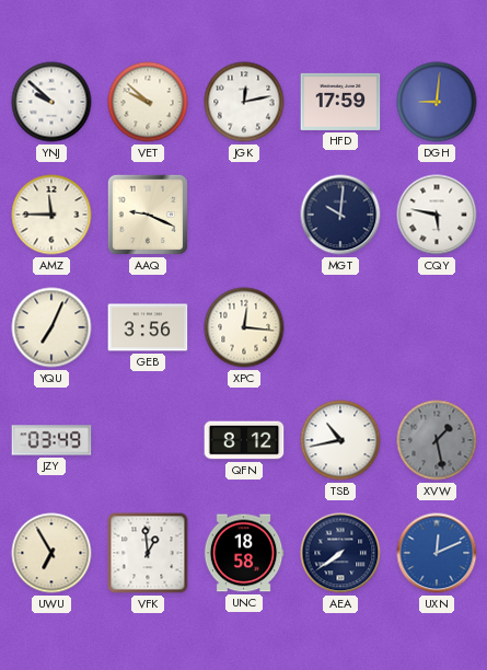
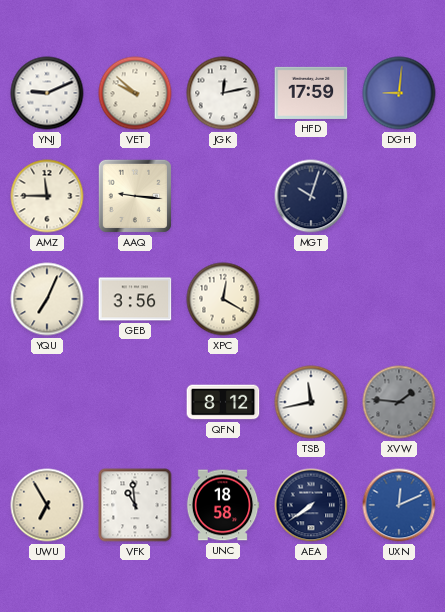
YNJ: 9:52 -> 9:11 (47, 93)
AAQ: 9:19 -> 9:16 (135, 196)
MGT: 10:01 -> 10:03 (311, 196)
CQY: 5:47 -> none (437, 215)
XPC: 12:16 -> 12:20 (223, 299)
JZY: 03:49 -> none (51, 440)
TSB: 10:43 -> 11:43 (311, 402)
XVW: 1:28 -> 1:46 (399, 402)
VFK: 12:59 -> 10:59 (135, 505)
